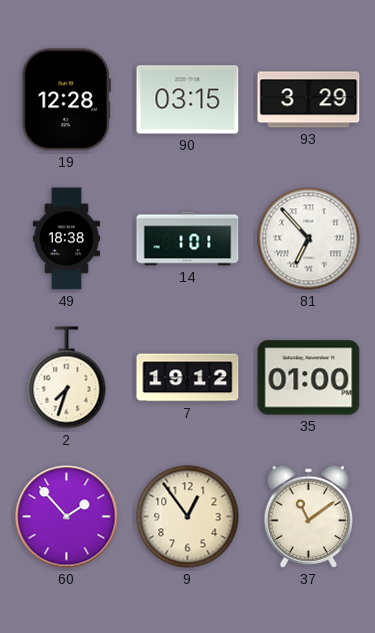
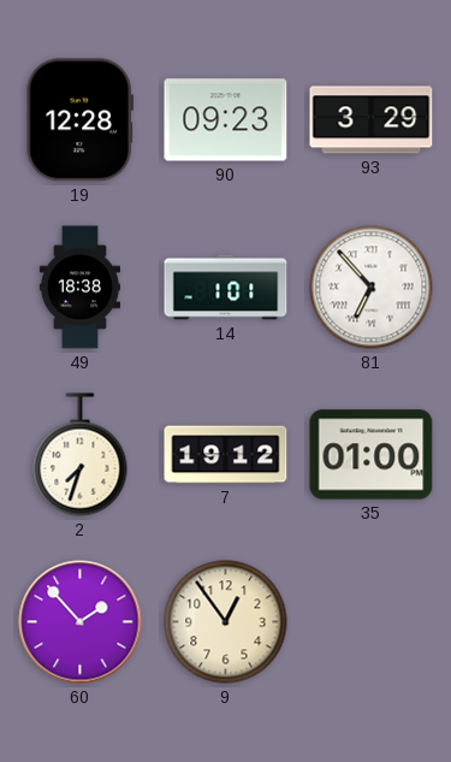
90: 03:15 -> 09:23 (226, 120)
37: 11:09 -> none (308, 516)
